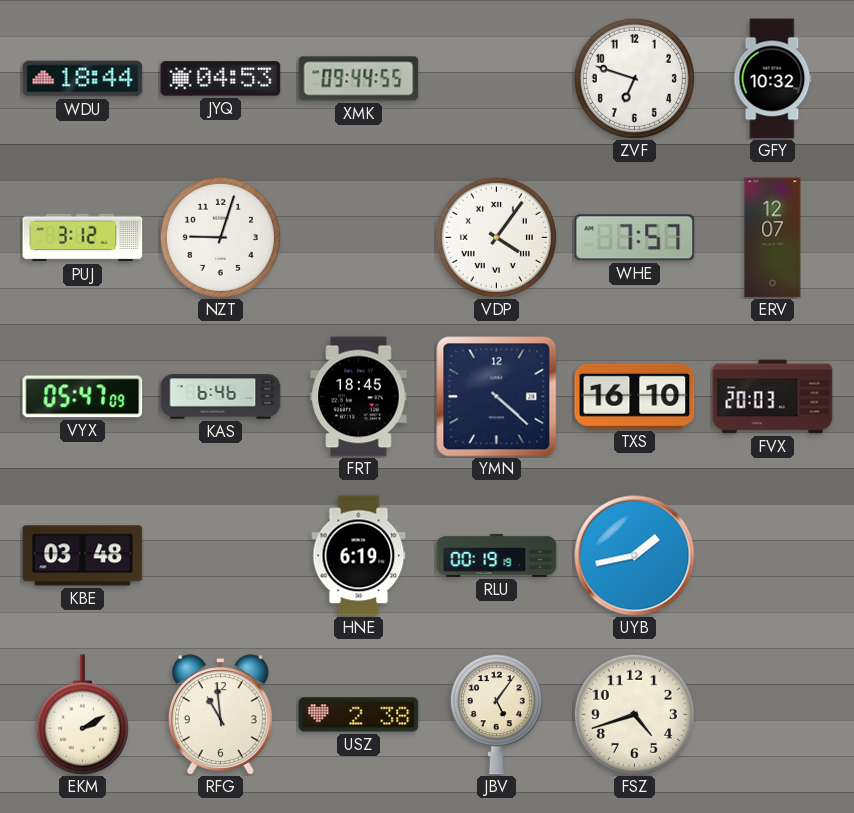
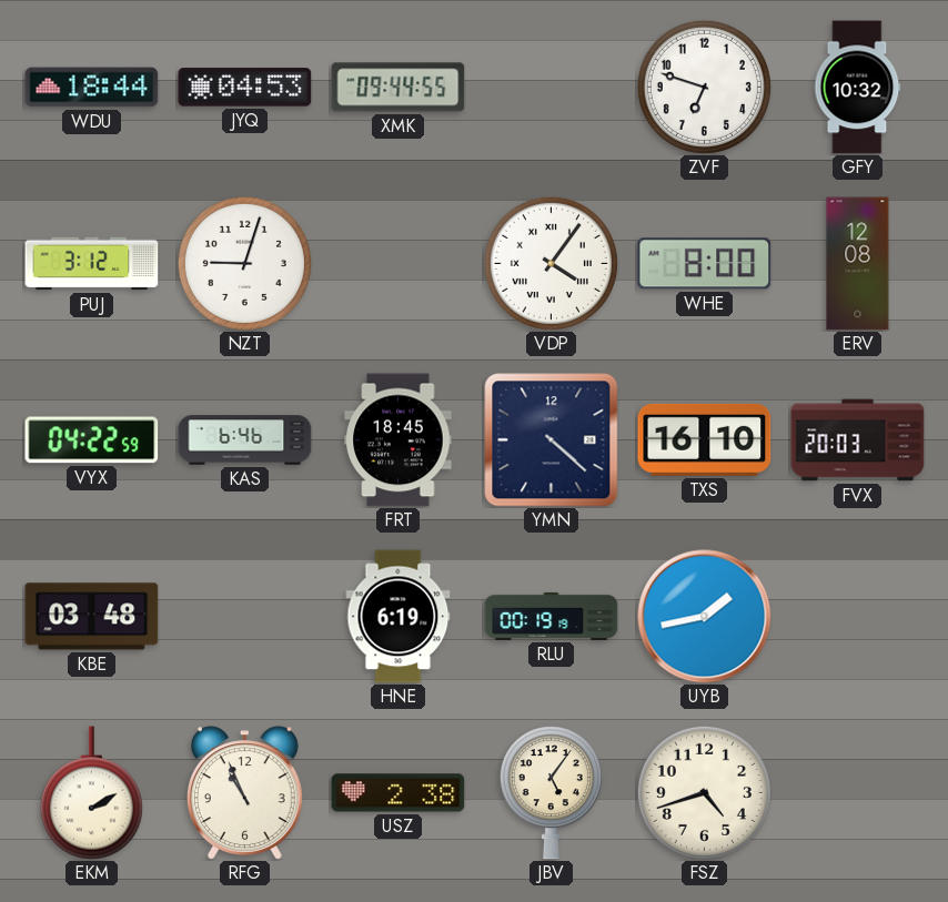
WHE: 7:57 -> 8:00 (705, 264)
ERV: 12:07 -> 12:08 (858, 264)
VYX: 05:47 -> 04:22 (92, 440)
RFG: 10:59 -> 10:56 (244, 793)
